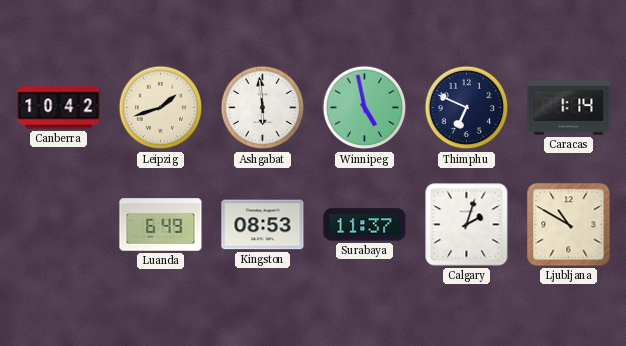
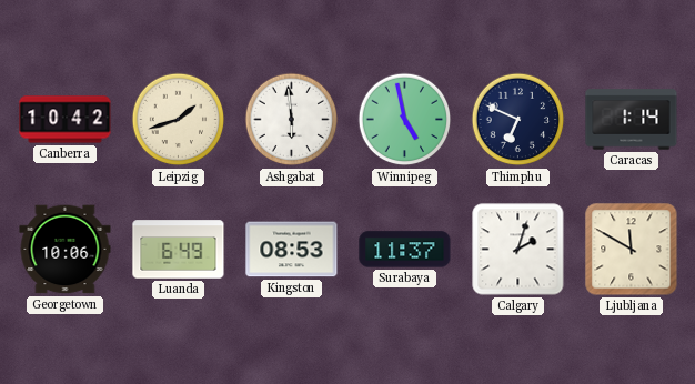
Georgetown: none -> 10:06 (66, 250)
Ljubljana: 10:50 -> 11:50 (632, 250)
